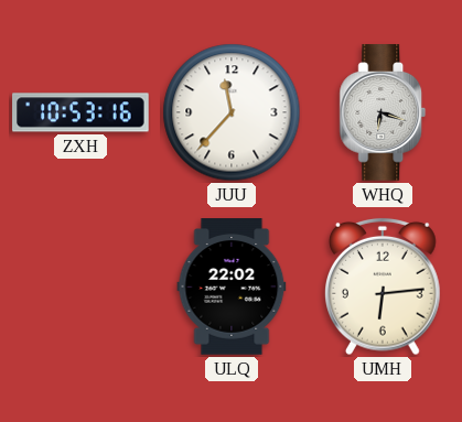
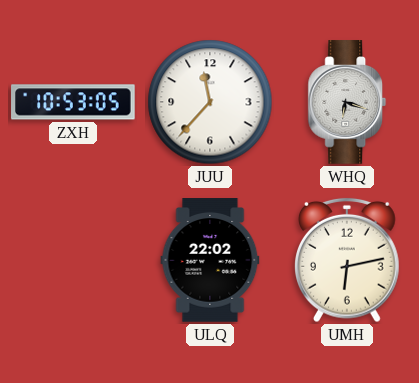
ZXH: 10:53:16 -> 10:53:05 (73, 102)
UMH: 6:14 -> 6:13 (348, 260)
